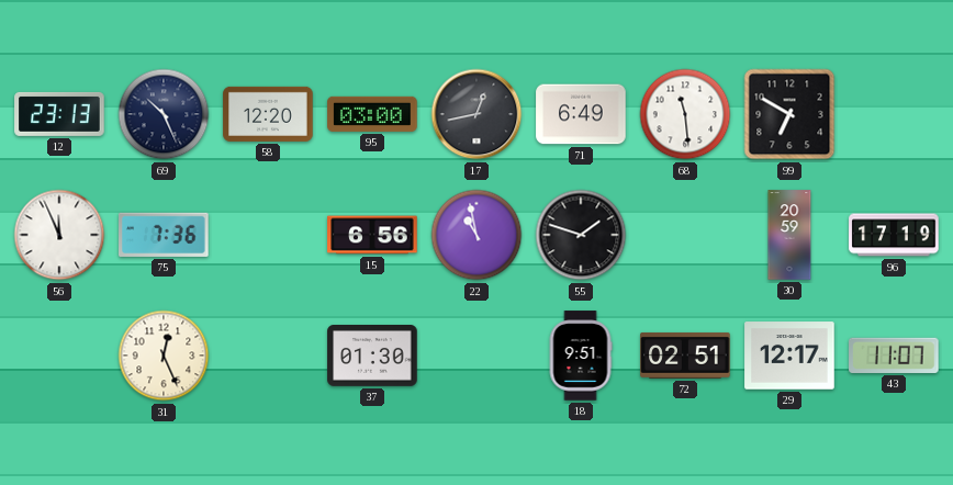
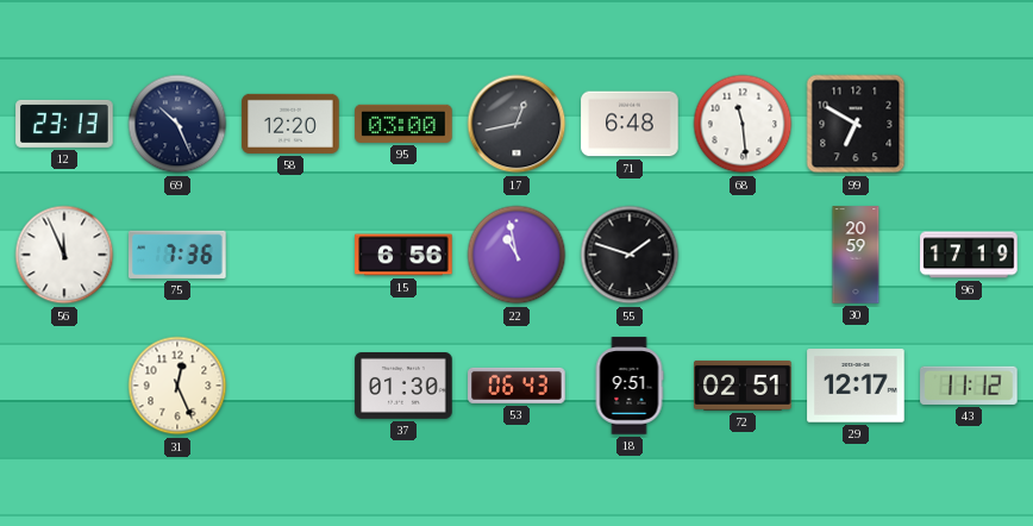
71: 6:49 -> 6:48 (630, 124)
53: none -> 06:43 (516, 386)
43: 11:07 -> 11:12 (969, 386)
